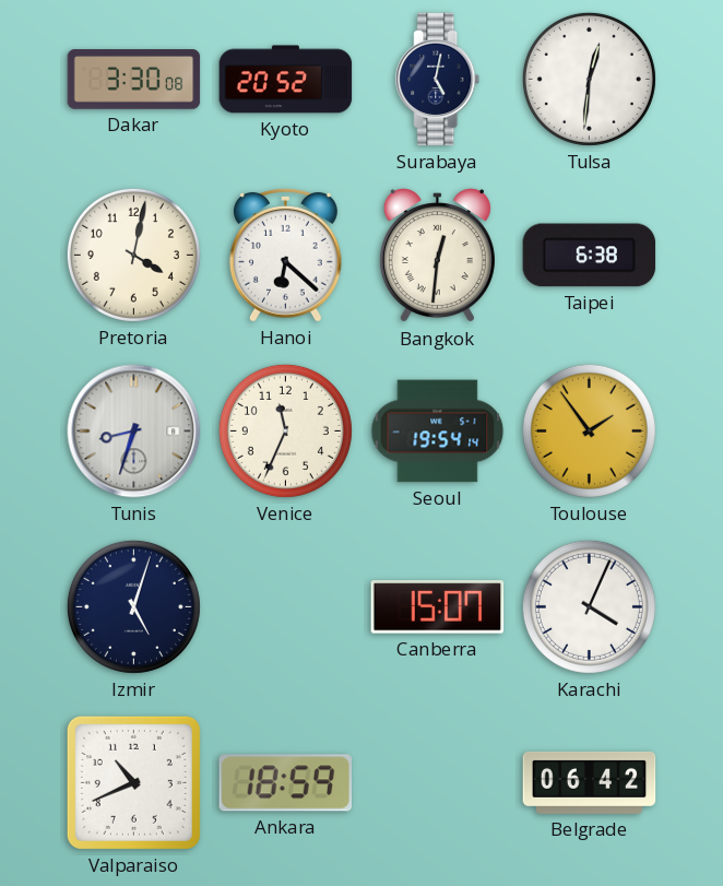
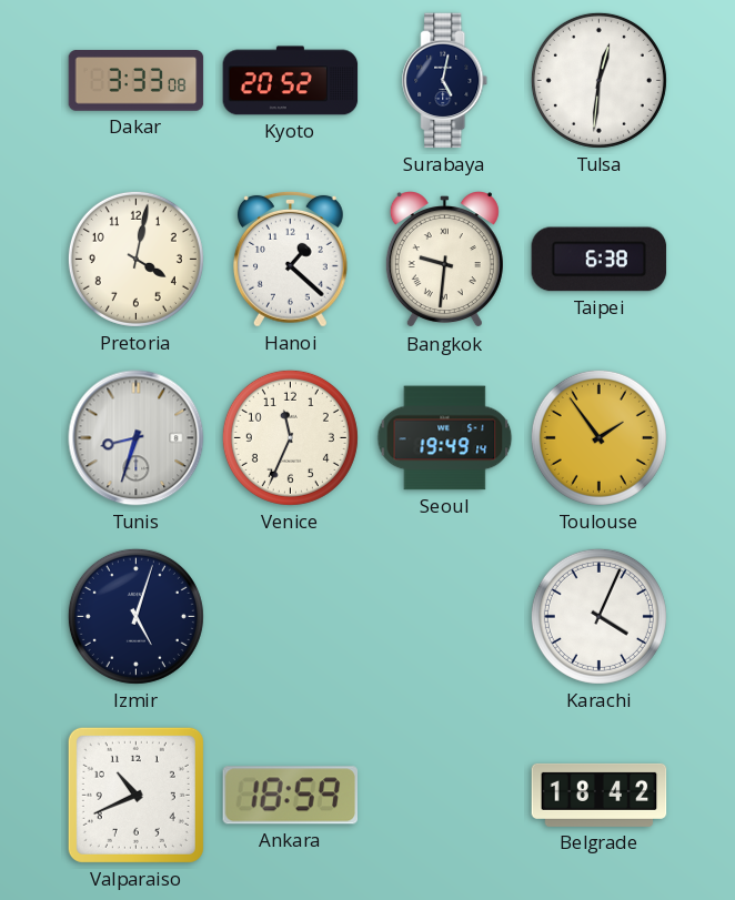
Dakar: 3:30 -> 3:33 (137, 81)
Hanoi: 6:22 -> 1:22 (290, 259)
Bangkok: 12:31 -> 9:31 (444, 260)
Seoul: 19:54 -> 19:49 (445, 438)
Canberra: 15:07 -> none (438, 607)
Belgrade: 06:42 -> 18:42 (600, 795)
